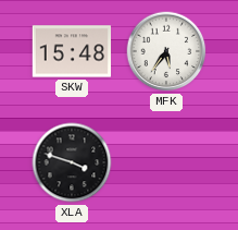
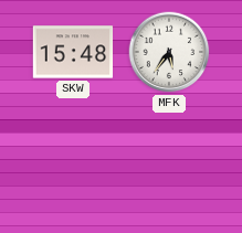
XLA: 3:48 -> none (72, 162)
